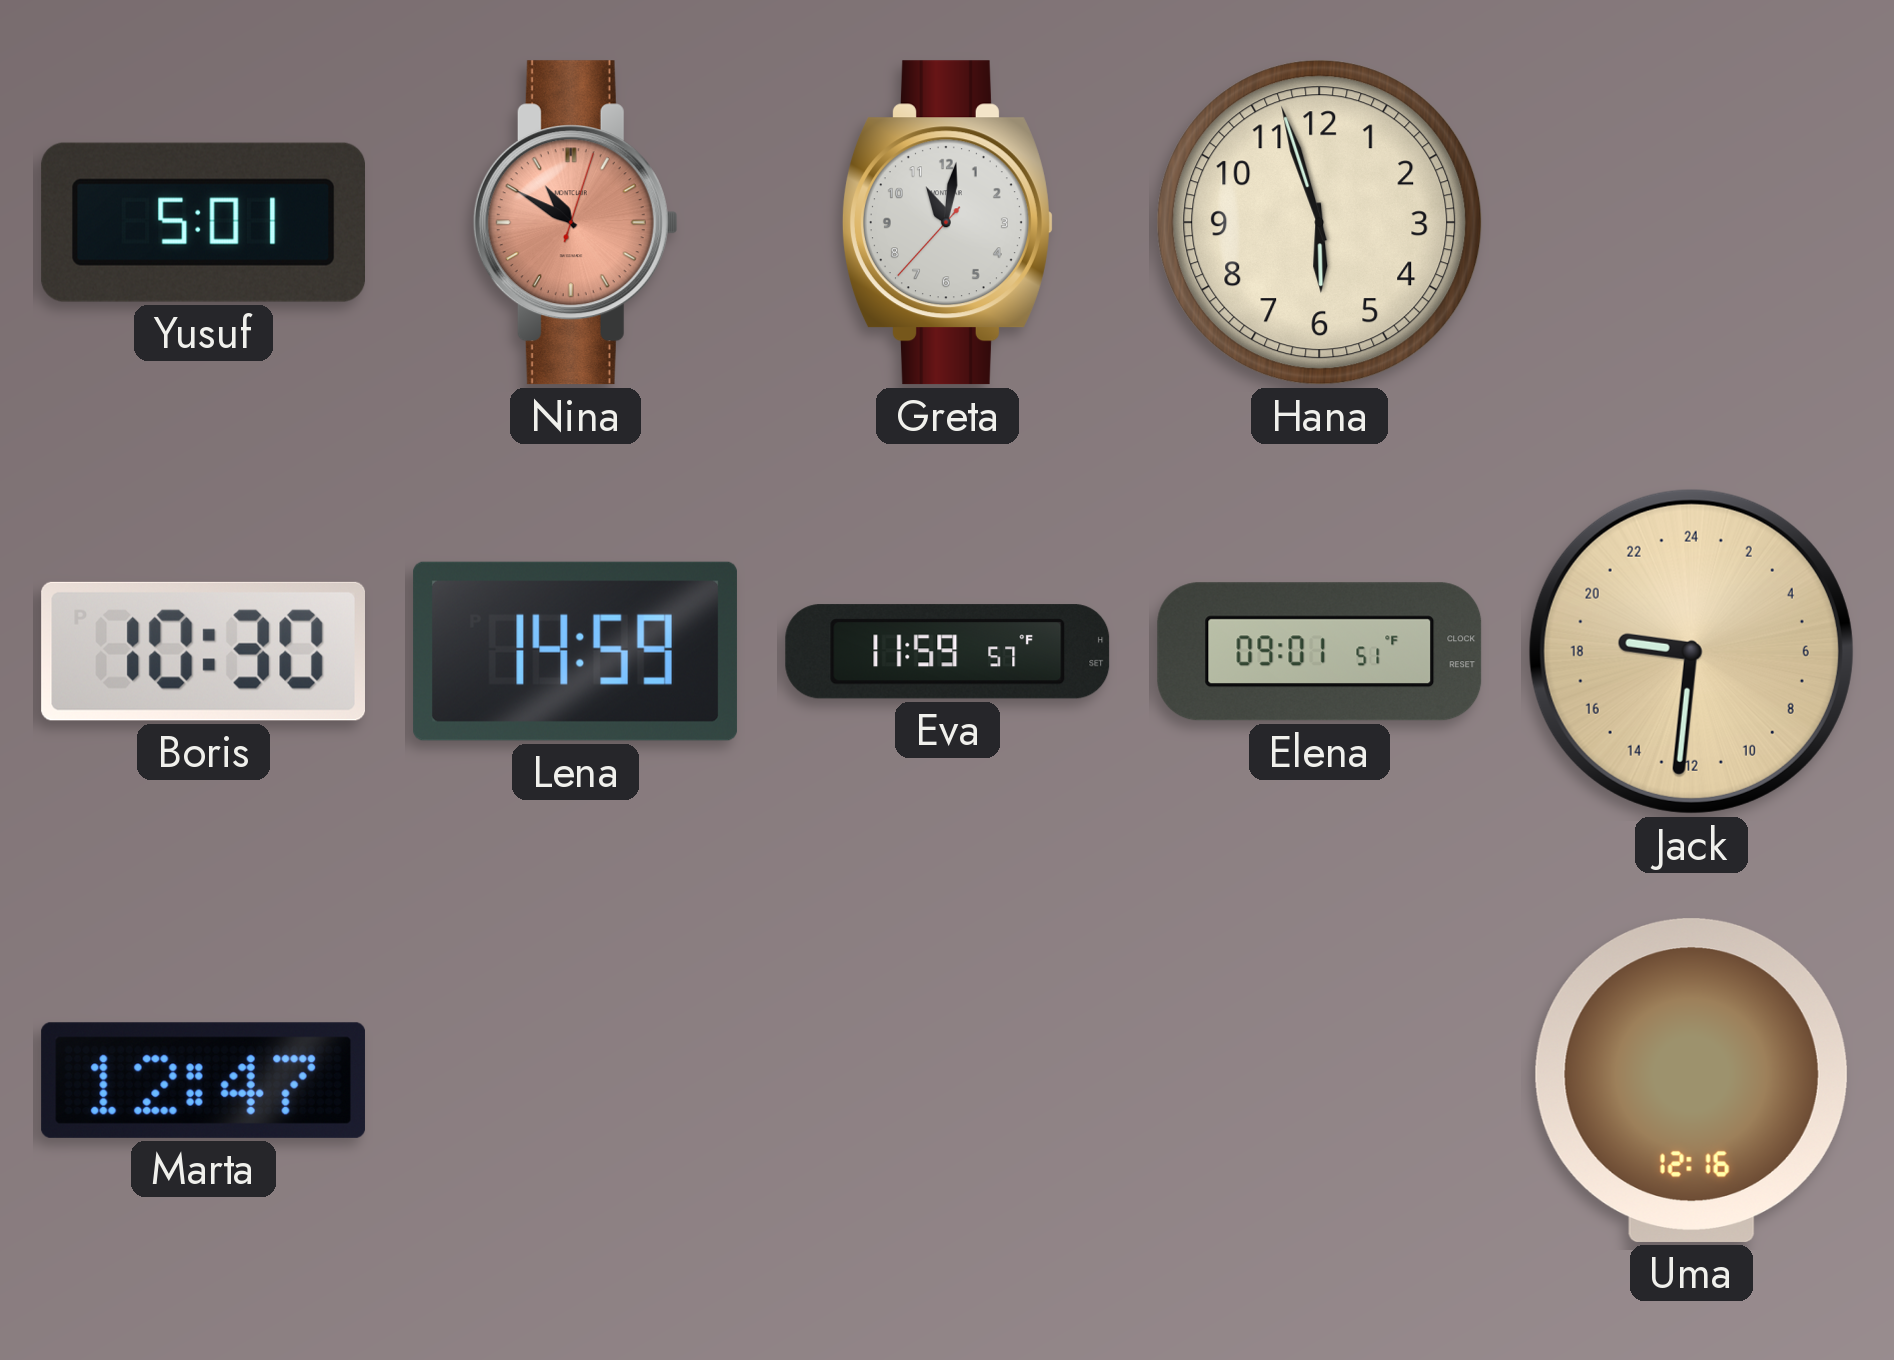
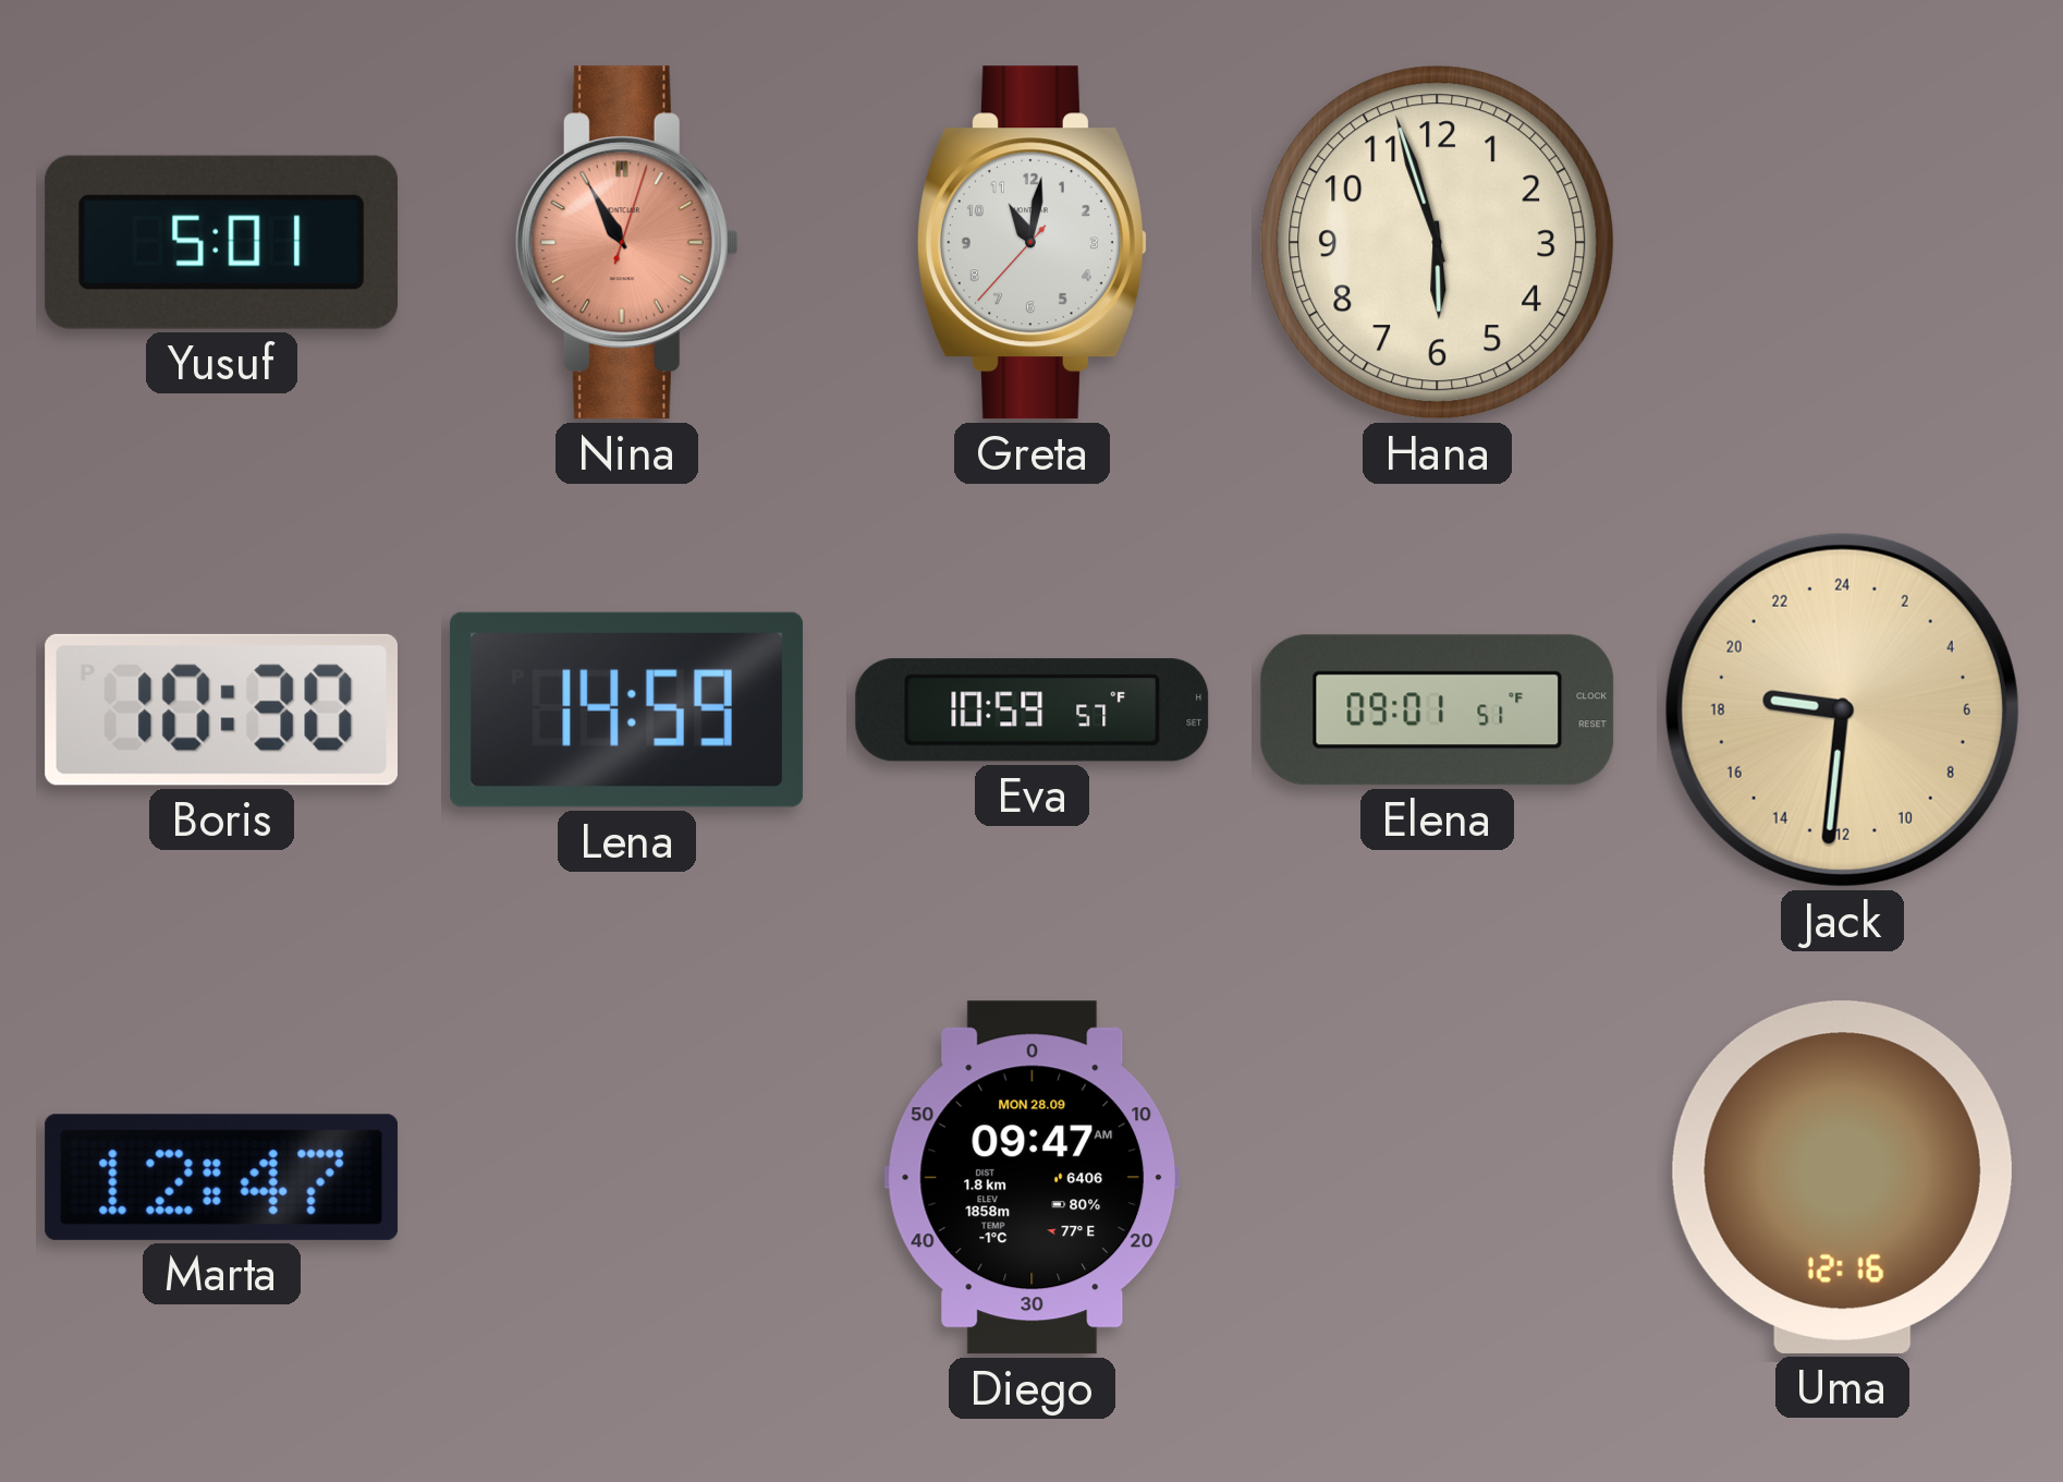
Nina: 10:50 -> 10:55 (626, 243)
Eva: 11:59 -> 10:59 (1033, 710)
Diego: none -> 09:47 (1033, 1178)
